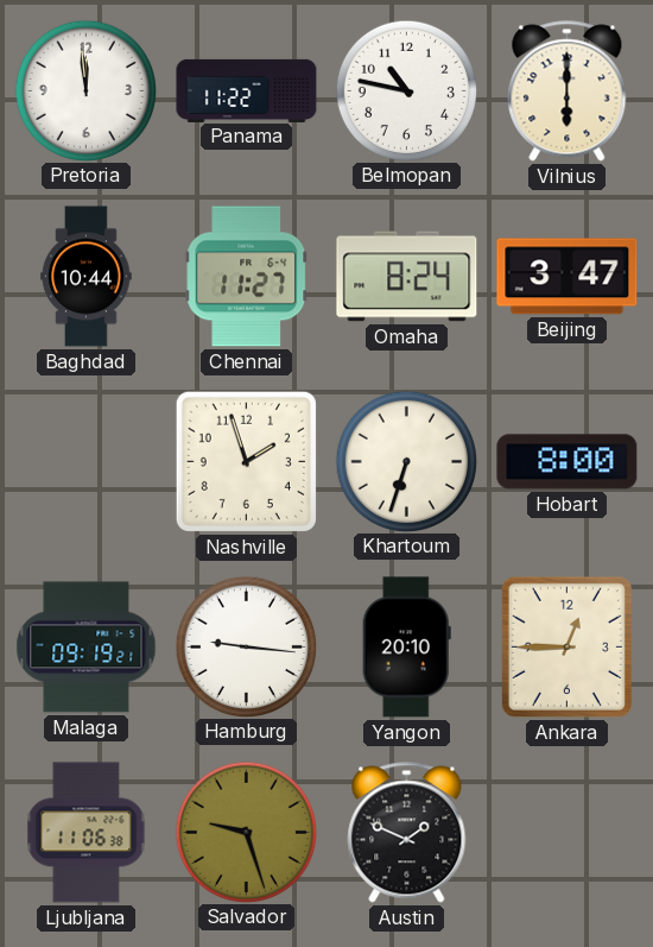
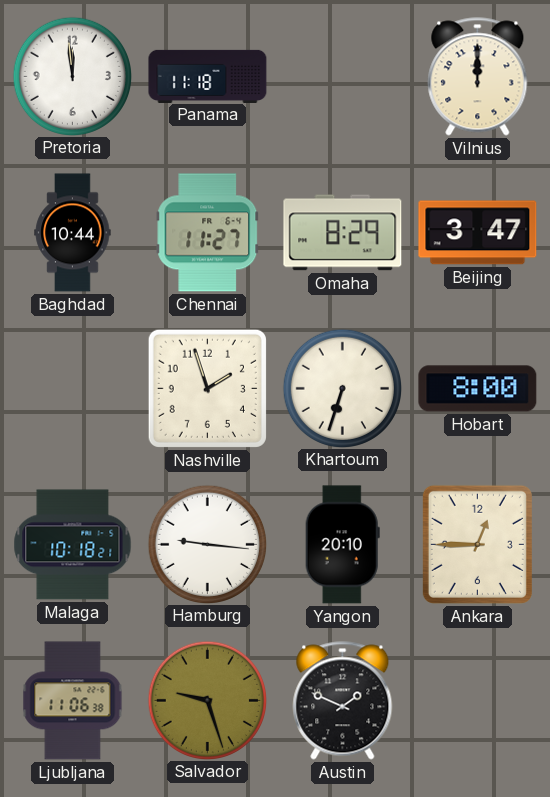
Panama: 11:22 -> 11:18 (208, 76)
Belmopan: 10:47 -> none (406, 90)
Vilnius: 6:00 -> 12:00 (478, 77)
Omaha: 8:24 -> 8:29 (343, 233)
Malaga: 09:19 -> 10:18 (73, 545)
